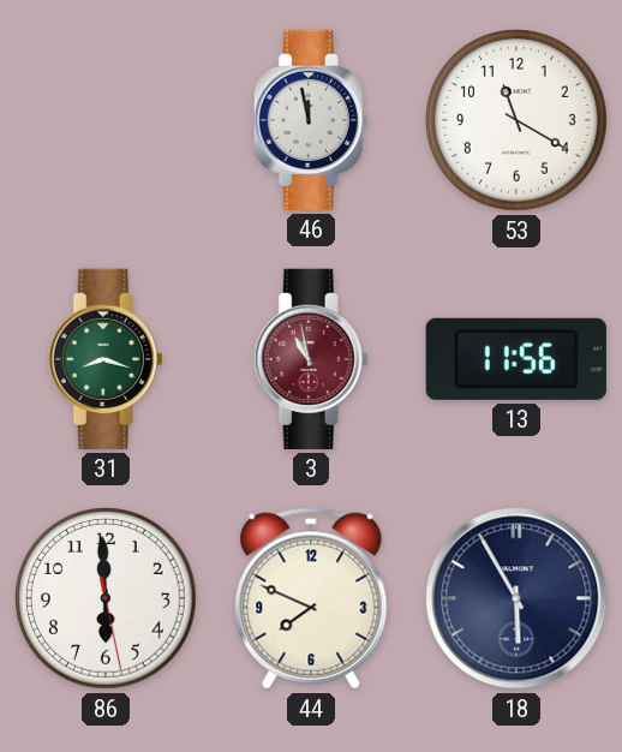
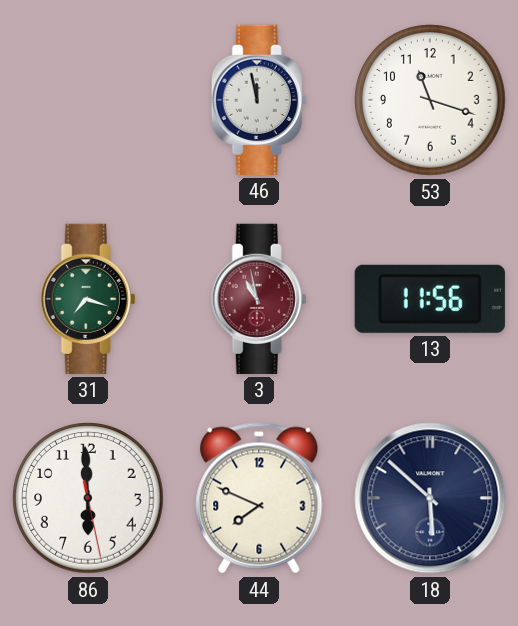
53: 11:20 -> 11:18 (430, 100)
31: 8:18 -> 7:18 (88, 299)
18: 5:55 -> 5:52 (430, 498)
